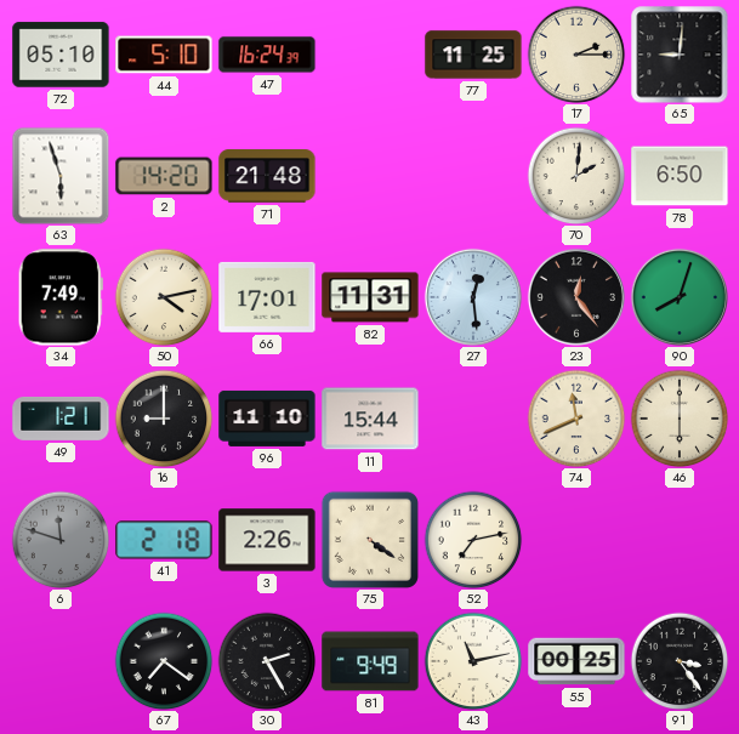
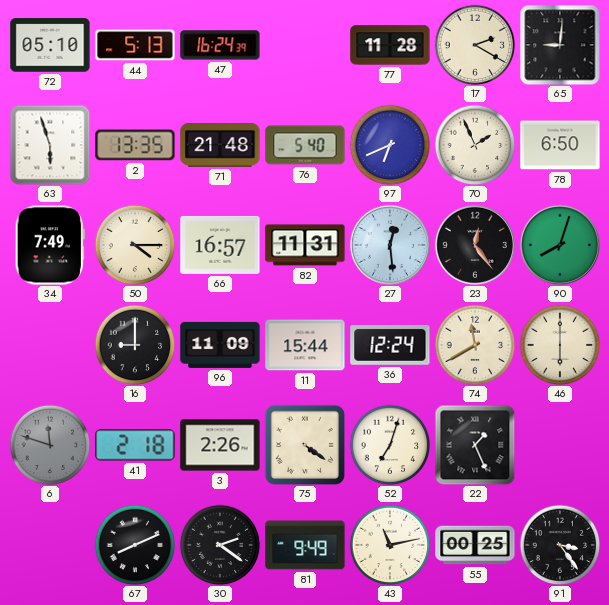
44: 5:10 -> 5:13 (135, 45)
77: 11:25 -> 11:28 (390, 45)
17: 2:15 -> 2:20 (475, 45)
2: 14:20 -> 13:35 (135, 145)
76: none -> 5:40 (305, 145)
97: none -> 6:41 (390, 145)
70: 2:01 -> 1:56 (475, 145)
50: 4:13 -> 4:15 (135, 245)
66: 17:01 -> 16:57 (220, 245)
49: 1:21 -> none (61, 420)
96: 11:10 -> 11:09 (220, 345)
36: none -> 12:24 (390, 346)
74: 11:41 -> 11:40 (475, 345)
52: 7:13 -> 7:03 (390, 445)
22: none -> 1:26 (475, 445)
67: 7:21 -> 8:11 (135, 545)
30: 2:25 -> 2:21 (220, 545)
